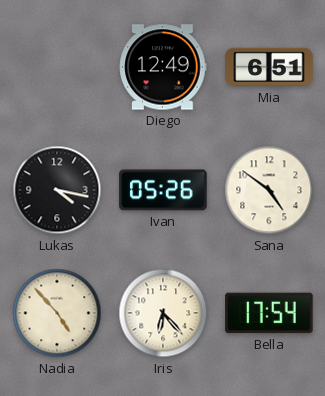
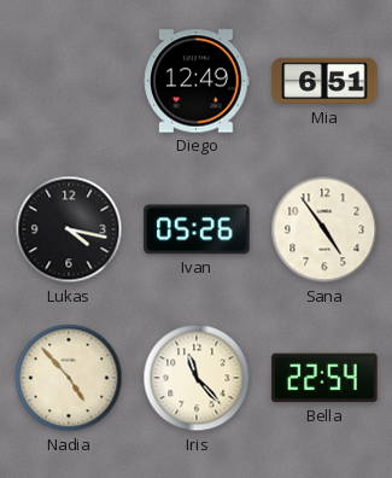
Sana: 4:51 -> 4:54 (324, 229)
Iris: 6:23 -> 11:23 (197, 378)
Bella: 17:54 -> 22:54 (324, 378)
